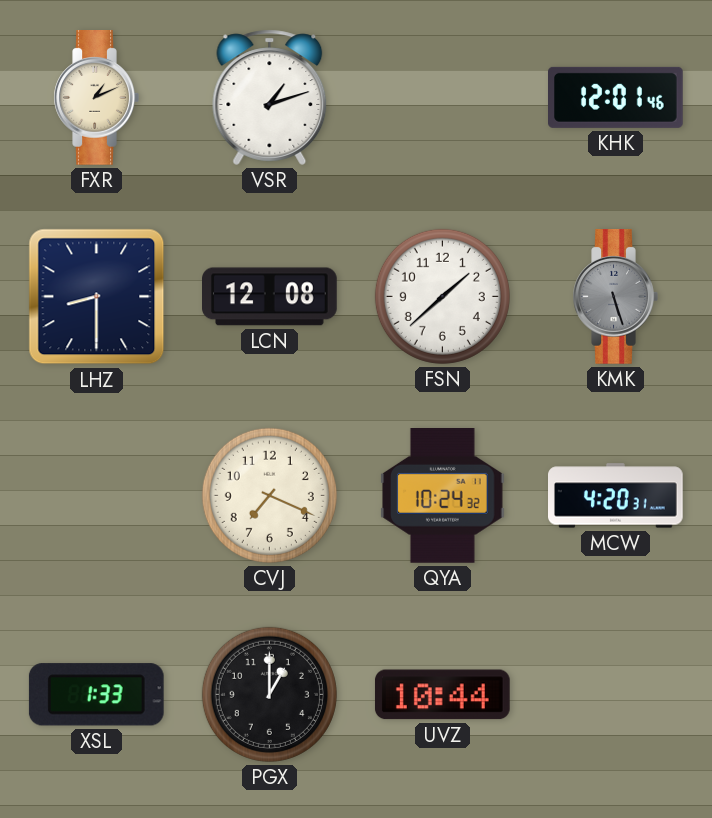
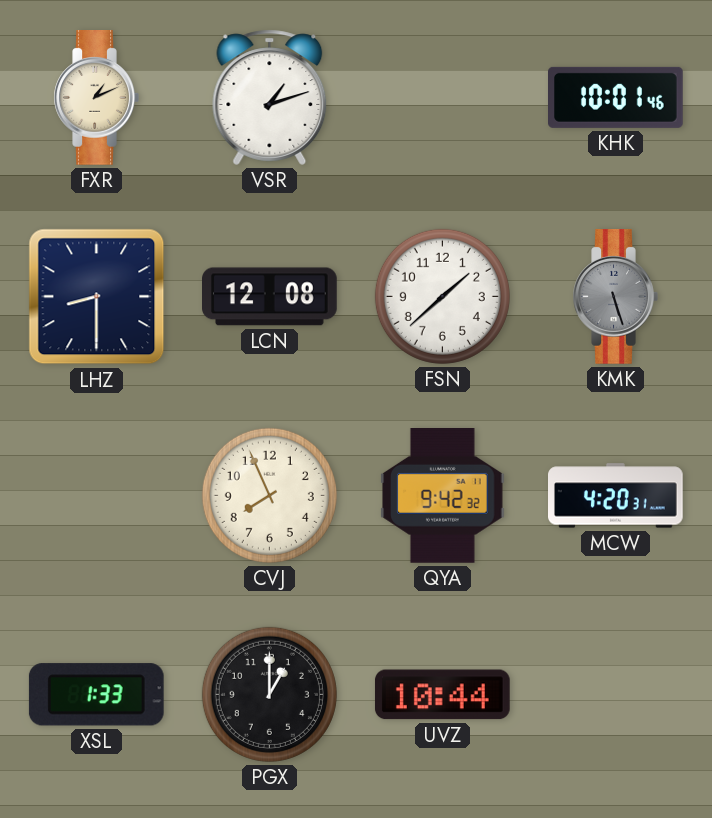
KHK: 12:01 -> 10:01 (616, 97)
CVJ: 7:19 -> 7:56 (269, 495)
QYA: 10:24 -> 9:42 (443, 496)
